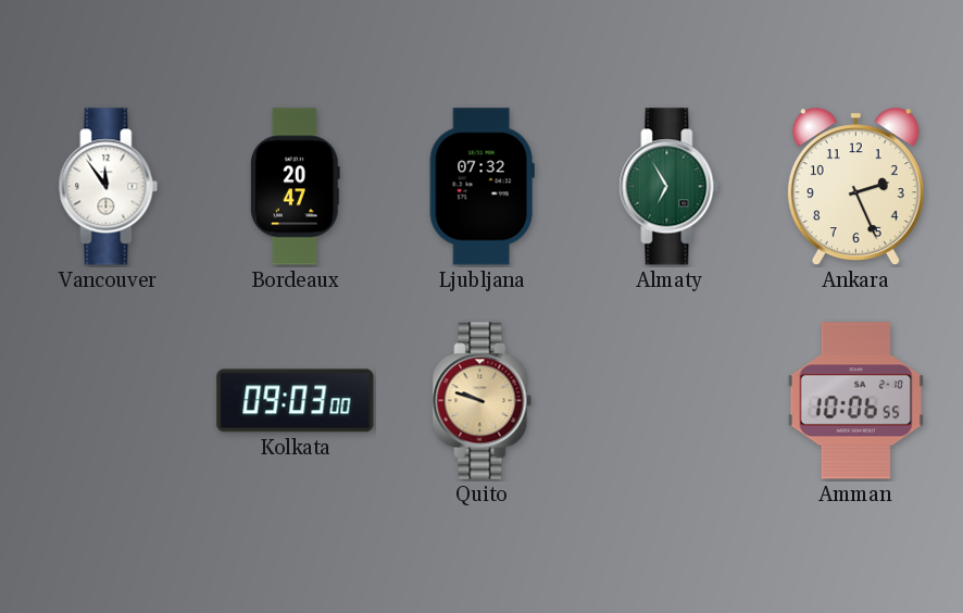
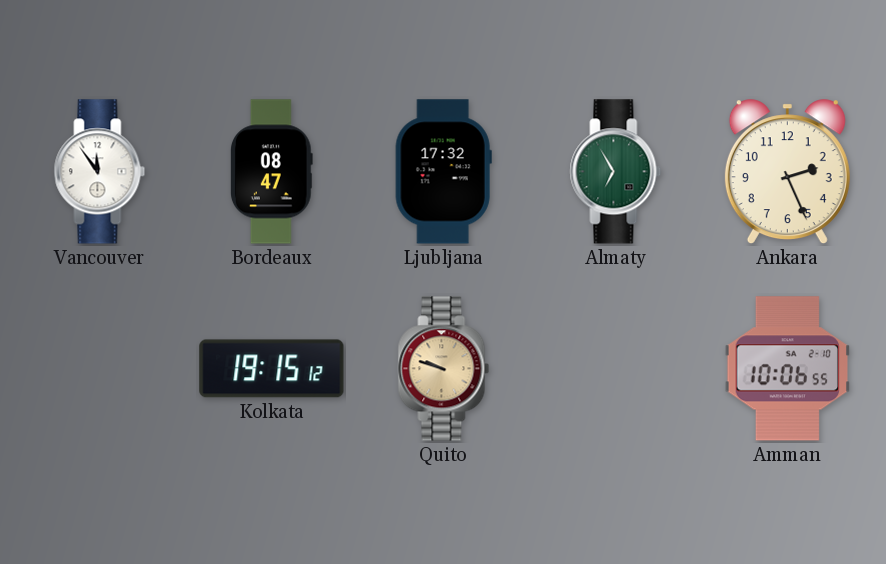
Bordeaux: 20:47 -> 08:47 (271, 172)
Ljubljana: 07:32 -> 17:32 (443, 172)
Kolkata: 09:03 -> 19:15 (272, 369)
